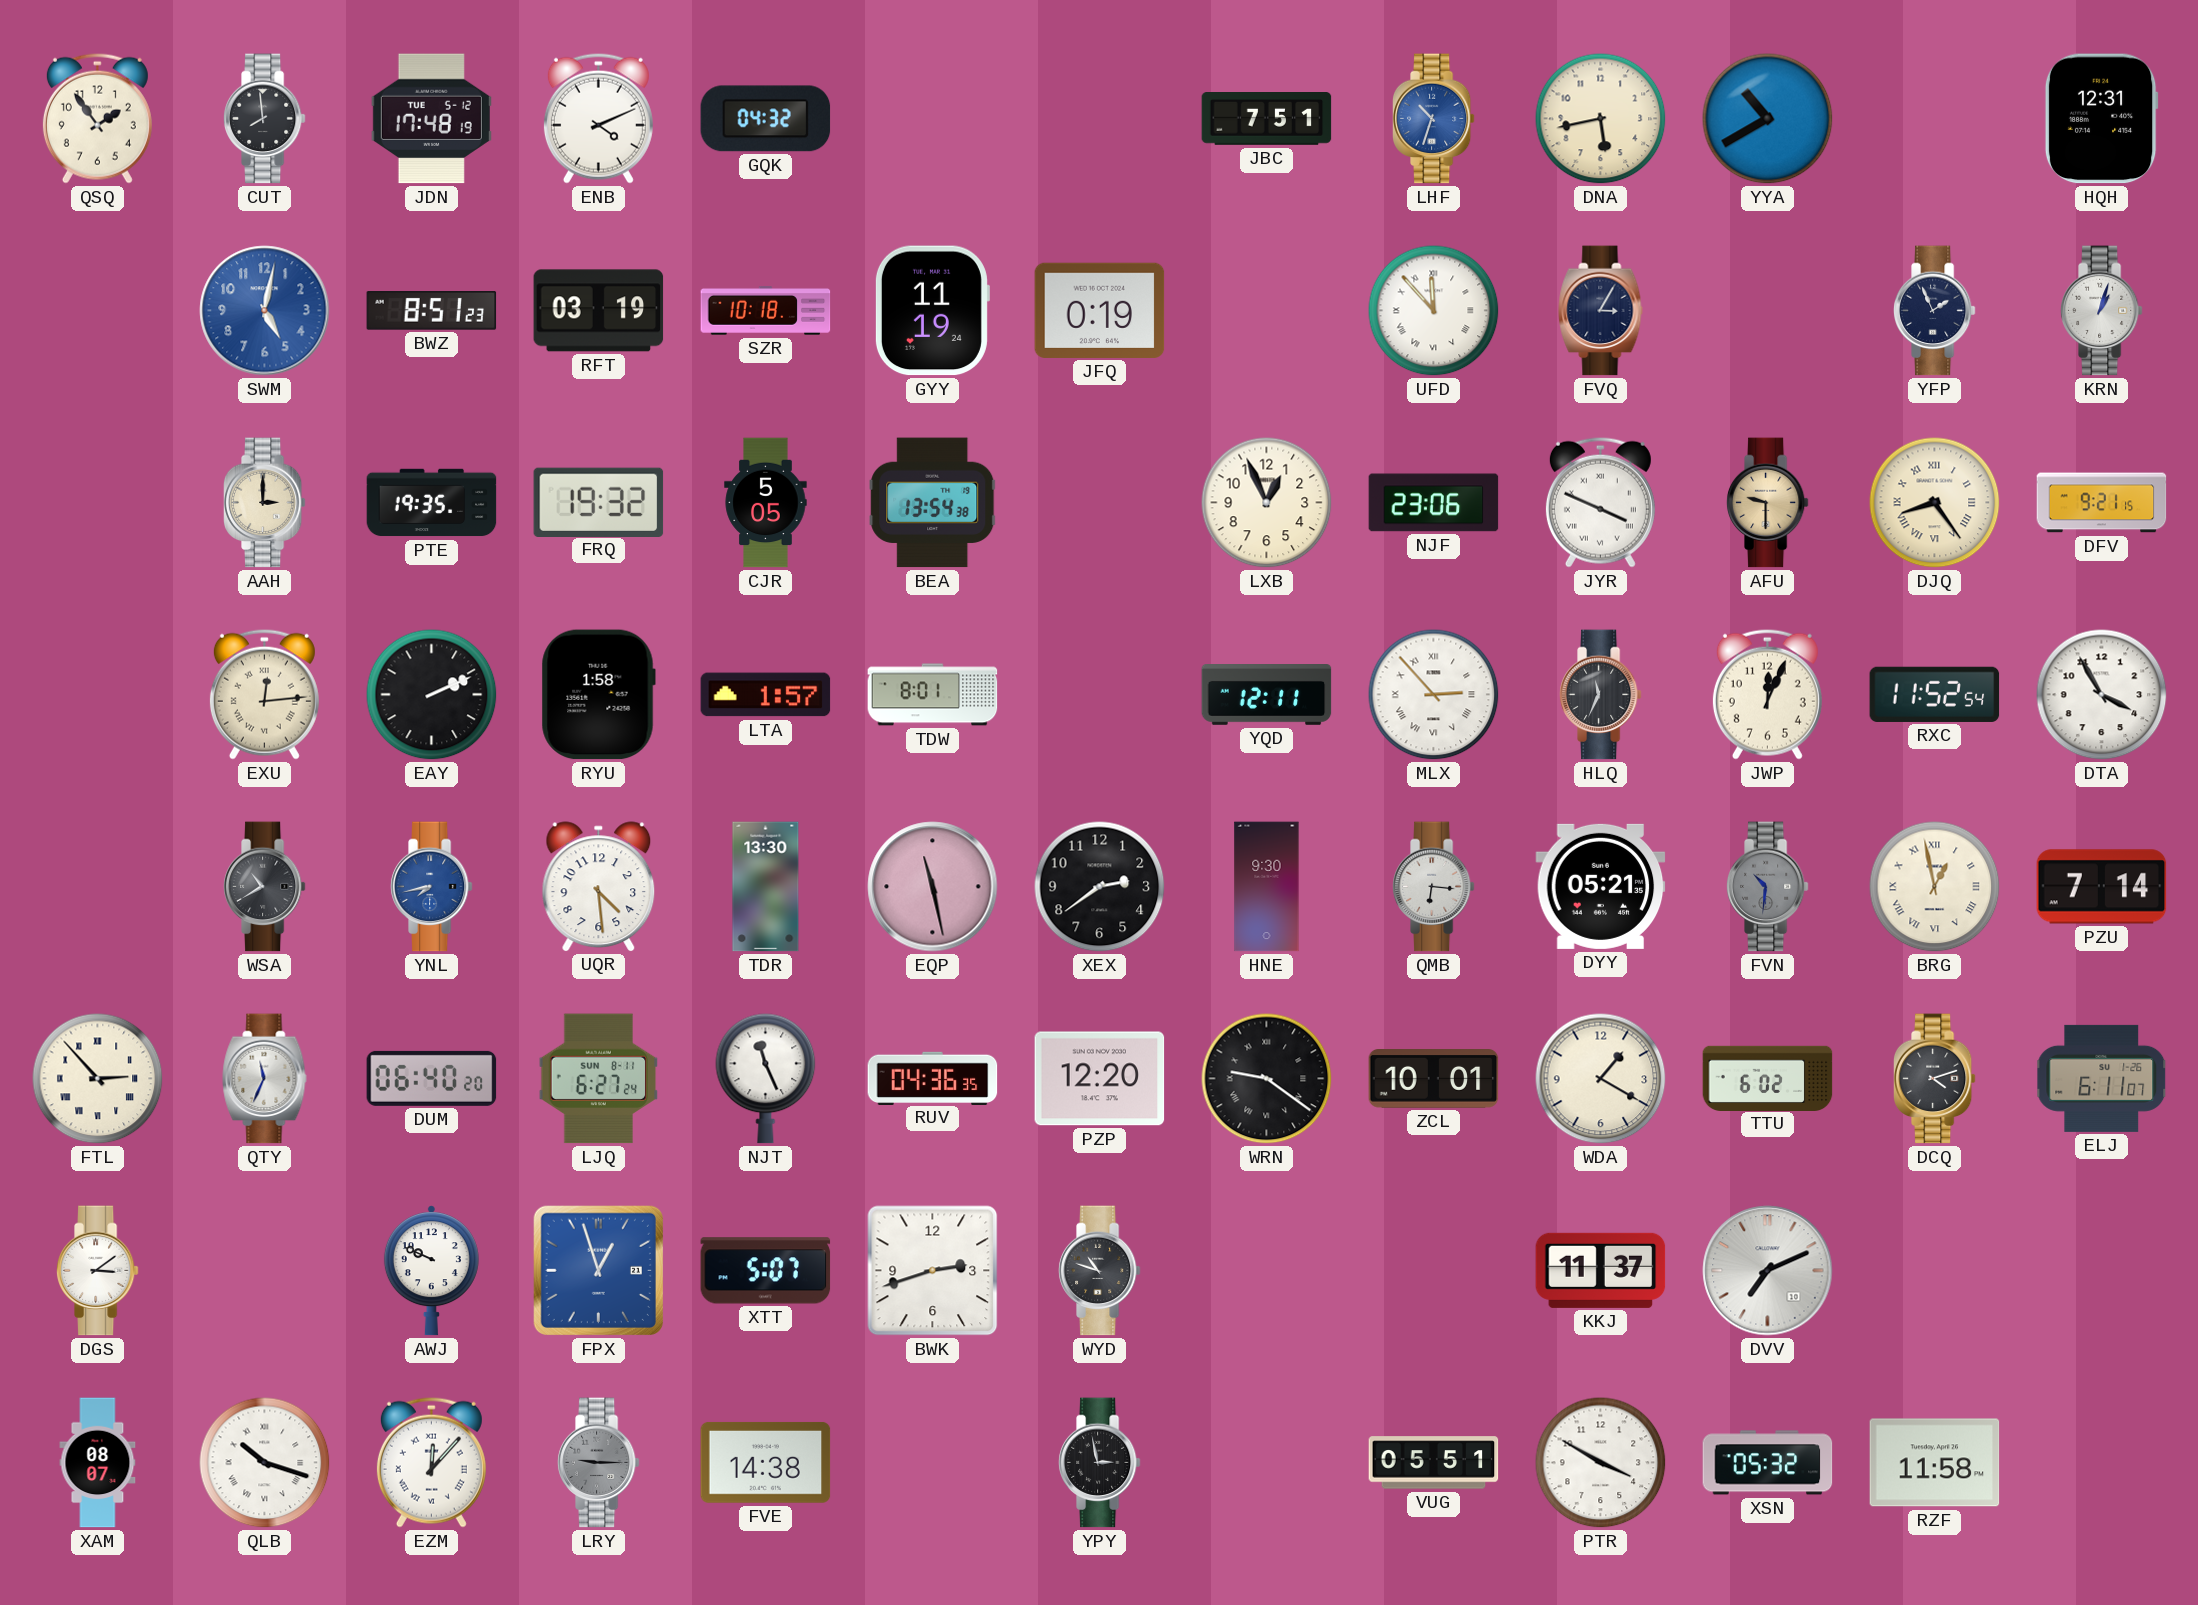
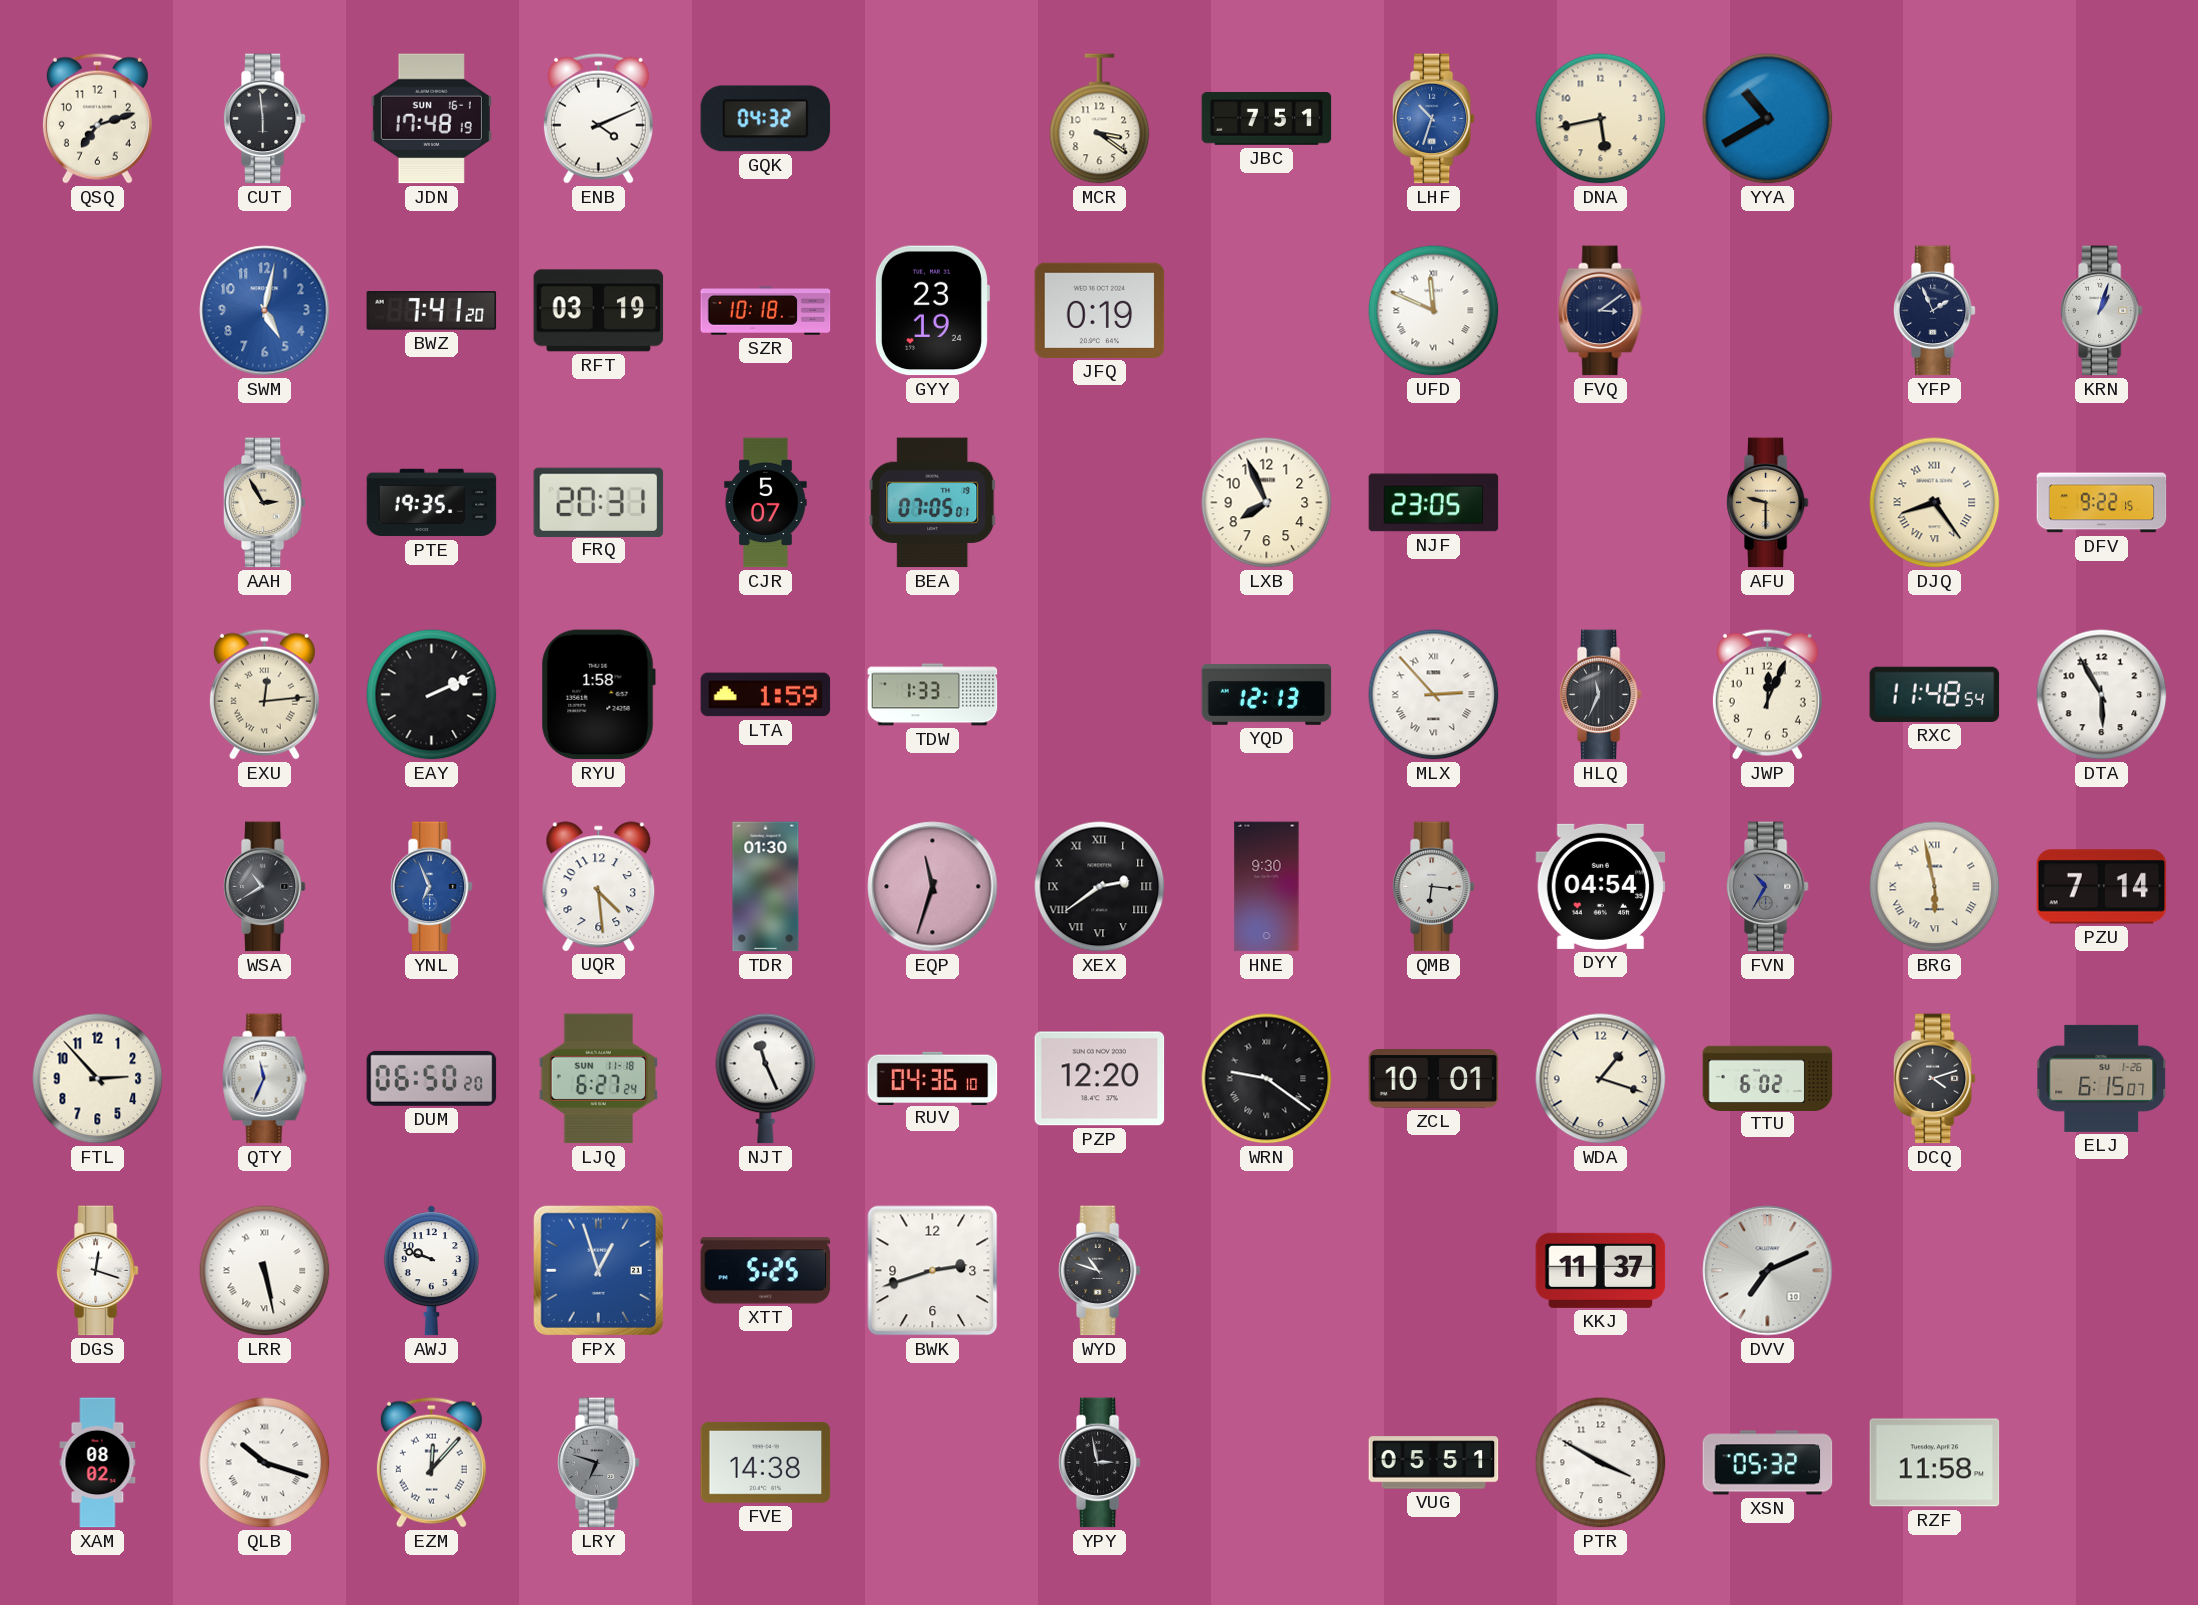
QSQ: 1:54 -> 7:12 (97, 118)
CUT: 7:59 -> 5:59 (264, 119)
JDN date: TUE 5-12 -> SUN 16-1 (431, 119)
MCR: none -> 3:21 (1100, 119)
HQH: 12:31 -> none (2101, 119)
BWZ: 8:51 -> 7:41 (432, 311)
GYY: 11:19 -> 23:19 (932, 311)
UFD: 11:53 -> 11:49 (1434, 311)
FVQ: 3:05 -> 3:09 (1601, 311)
AAH: 3:00 -> 2:55 (264, 503)
FRQ: 19:32 -> 20:31 (599, 502)
CJR: 5:05 -> 5:07 (766, 503)
BEA: 13:54 -> 07:05 (933, 503)
LXB: 12:56 -> 7:56 (1267, 503)
NJF: 23:06 -> 23:05 (1434, 503)
JYR: 3:49 -> none (1600, 502)
DFV: 9:21 -> 9:22 (2102, 503)
LTA: 1:57 -> 1:59 (766, 695)
TDW: 8:01 -> 1:33 (933, 695)
YQD: 12:11 -> 12:13 (1267, 695)
RXC: 11:52 -> 11:48 (1935, 694)
DTA: 3:55 -> 5:55 (2102, 695)
YNL: 7:43 -> 6:56 (431, 887)
TDR: 13:30 -> 01:30 (766, 887)
EQP: 11:28 -> 11:33 (933, 887)
XEX numerals: Arabic -> Roman (1100, 887)
DYY: 05:21 -> 04:54 (1601, 886)
FVN: 10:31 -> 10:35 (1767, 887)
BRG: 12:58 -> 5:58 (1935, 887)
FTL numerals: Roman -> Arabic (98, 1079)
DUM: 06:40 -> 06:50 (432, 1078)
LJQ date: SUN 8-11 -> SUN 11-18 (599, 1079)
RUV: 04:36:35 -> 04:36:10 (933, 1078)
WDA: 1:20 -> 1:18 (1601, 1079)
ELJ: 6:11 -> 6:15 (2102, 1078)
DGS: 3:09 -> 12:18 (97, 1271)
LRR: none -> 5:28 (265, 1271)
AWJ: 9:49 -> 9:48 (431, 1271)
XTT: 5:07 -> 5:25 (766, 1271)
XAM: 08:07 -> 08:02 (98, 1463)
LRY: 9:15 -> 6:48 (598, 1463)
